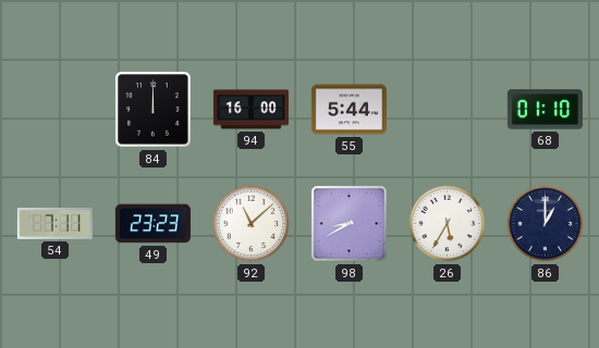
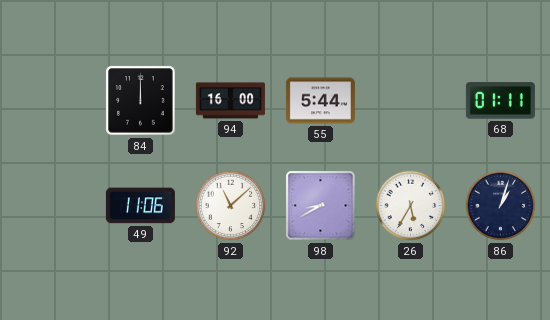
68: 01:10 -> 01:11 (500, 101)
54: 7:11 -> none (54, 223)
49: 23:23 -> 11:06 (140, 206)
86: 1:00 -> 1:03 (501, 206)
